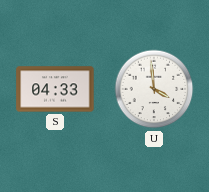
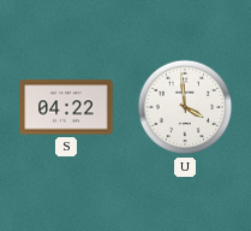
S: 04:33 -> 04:22 (66, 107)
